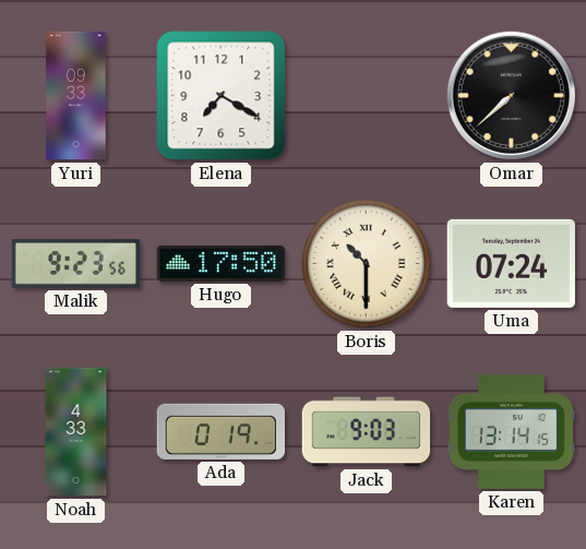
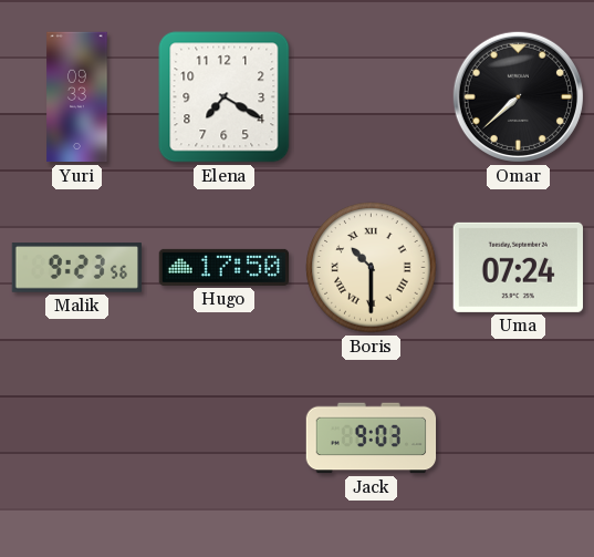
Noah: 4:33 -> none (76, 432)
Ada: 0:19 -> none (220, 431)
Karen: 13:14 -> none (511, 431)
